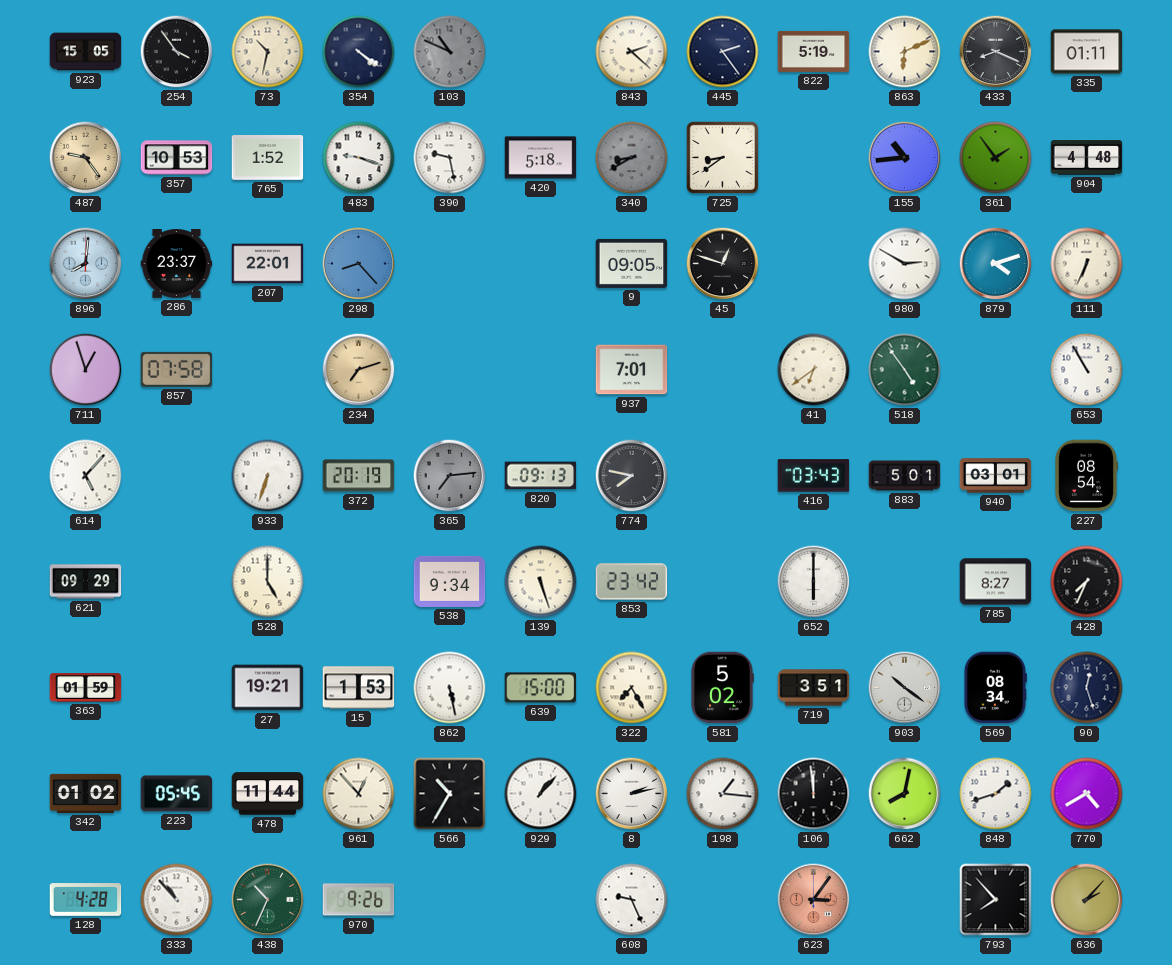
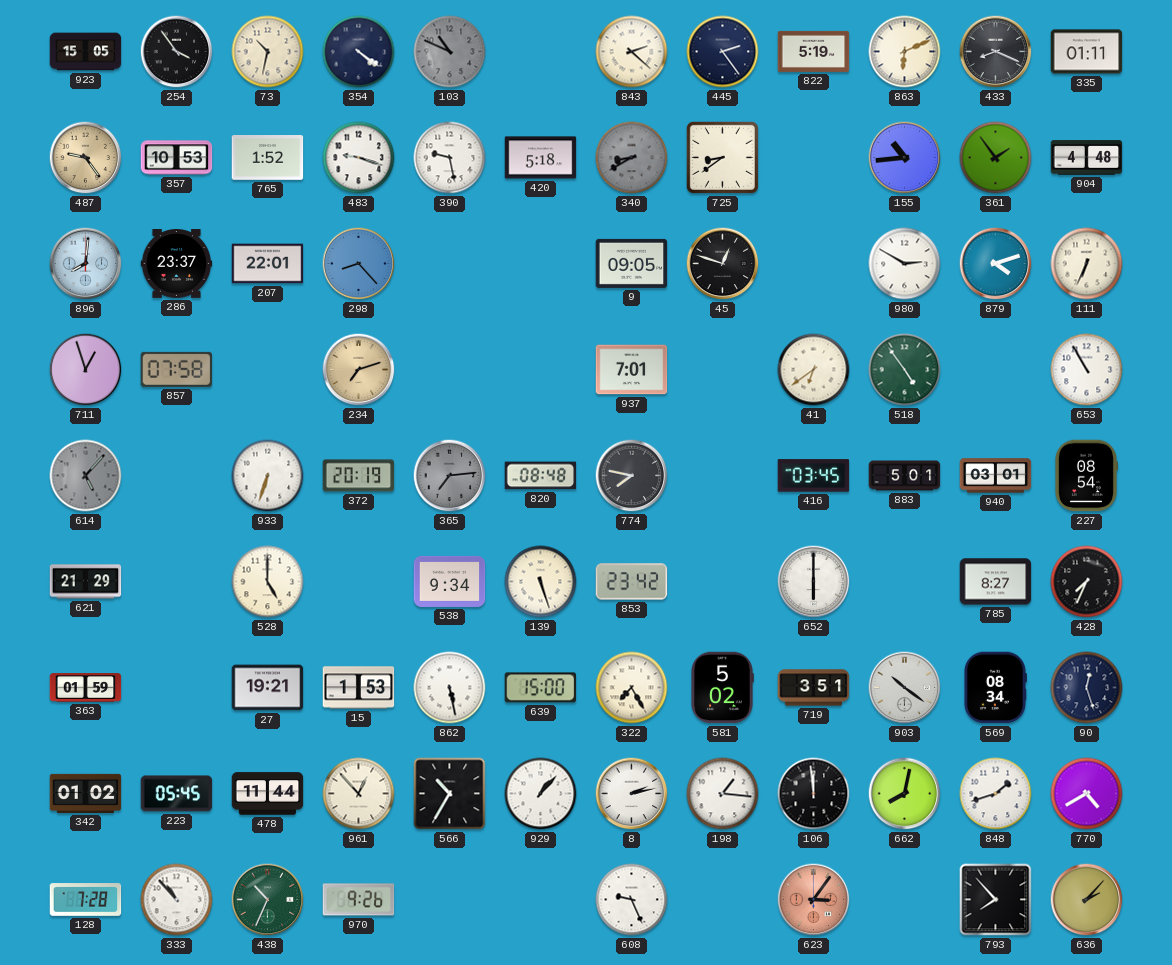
614 dial: white -> grey (86, 476)
820: 09:13 -> 08:48 (541, 476)
416: 03:43 -> 03:45 (814, 476)
621: 09:29 -> 21:29 (86, 582)
128: 4:28 -> 7:28 (86, 900)
